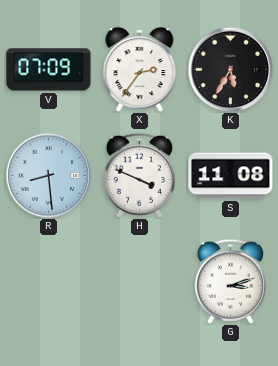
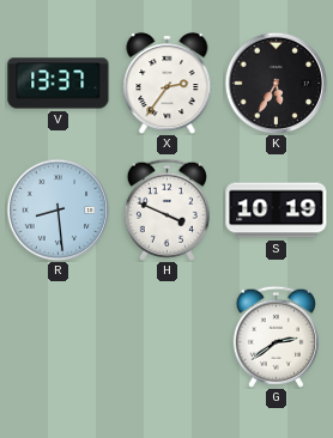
V: 07:09 -> 13:37 (59, 84)
S: 11:08 -> 10:19 (277, 211)
G: 3:12 -> 2:39 (276, 336)
